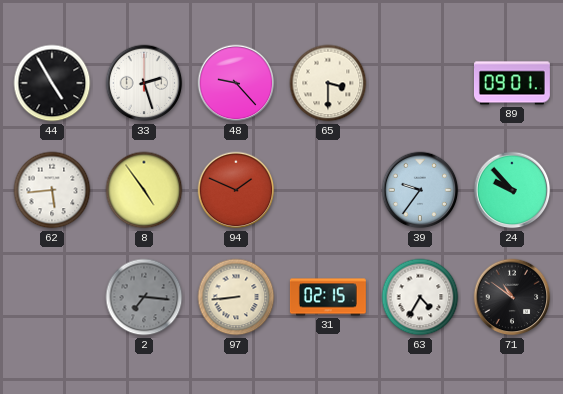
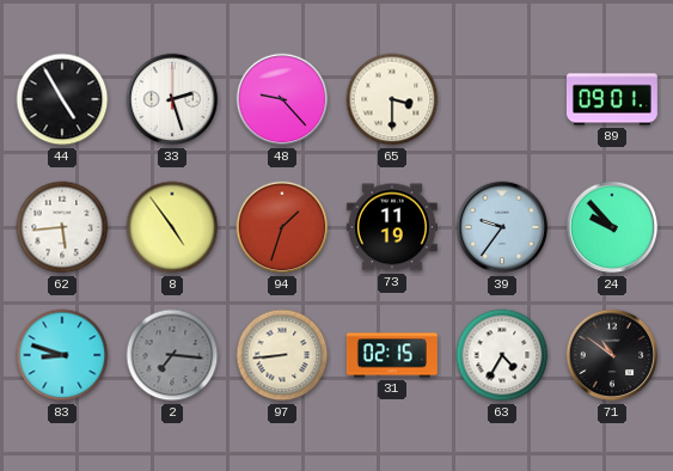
94: 1:49 -> 1:33 (282, 227)
73: none -> 11:19 (392, 227)
83: none -> 8:48 (62, 355)
